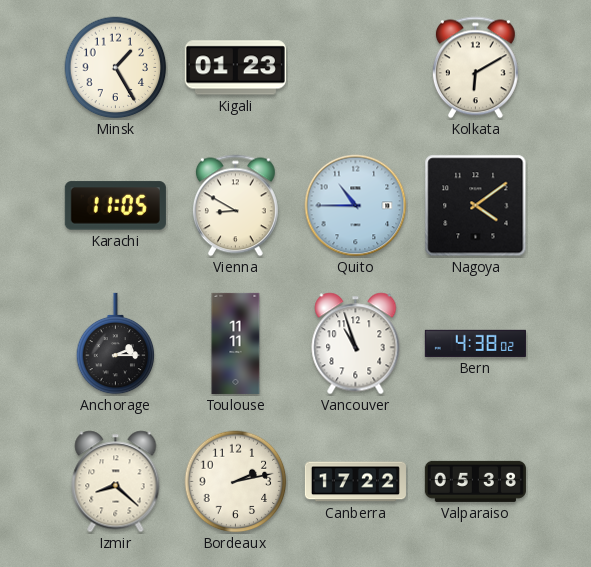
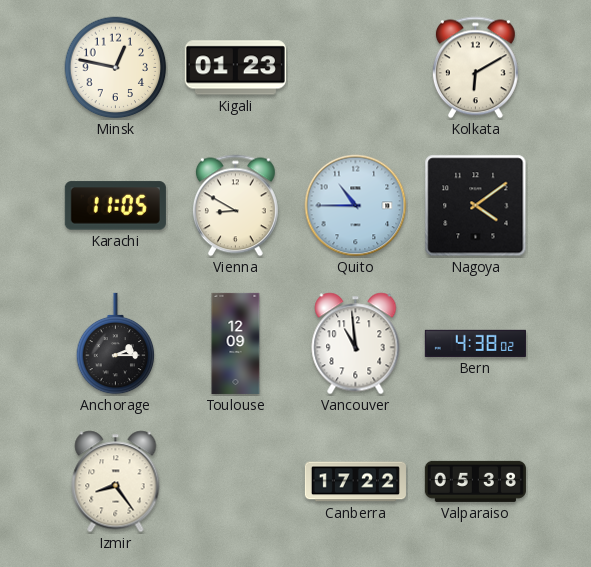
Minsk: 1:25 -> 12:47 (116, 68)
Toulouse: 11:11 -> 12:09 (236, 343)
Vancouver: 10:57 -> 10:59 (356, 344)
Izmir: 8:22 -> 8:24 (116, 482)
Bordeaux: 2:13 -> none (236, 482)
